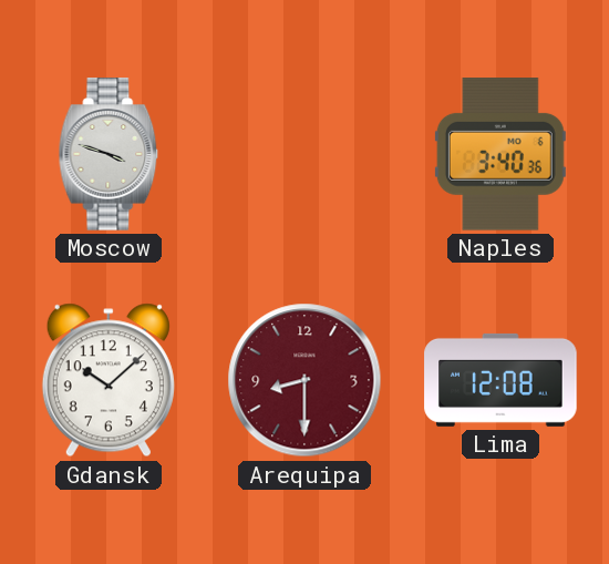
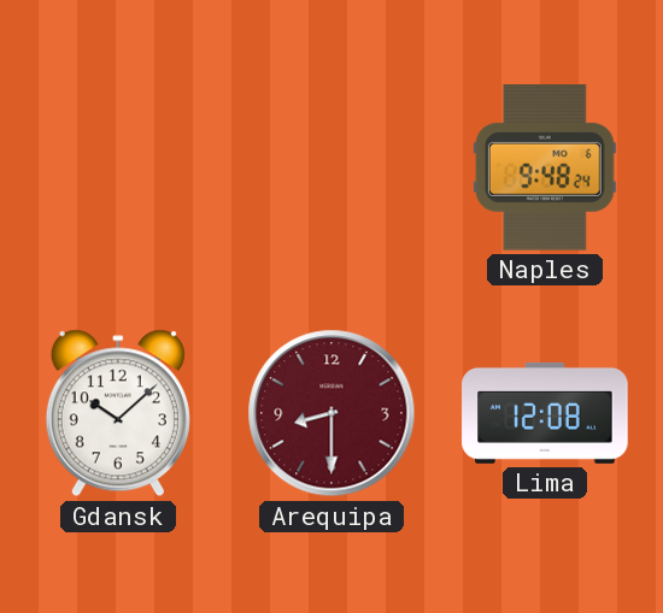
Moscow: 3:48 -> none (109, 154)
Naples: 3:40 -> 9:48 (545, 167)
